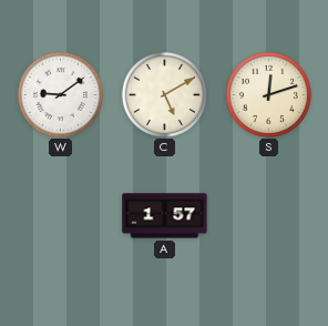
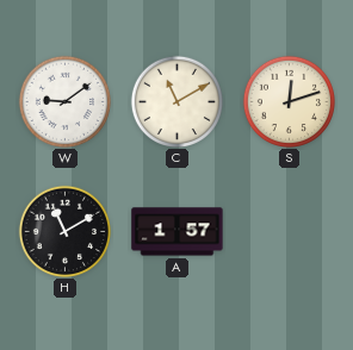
C: 5:10 -> 11:10 (176, 101)
H: none -> 11:10 (64, 231)
